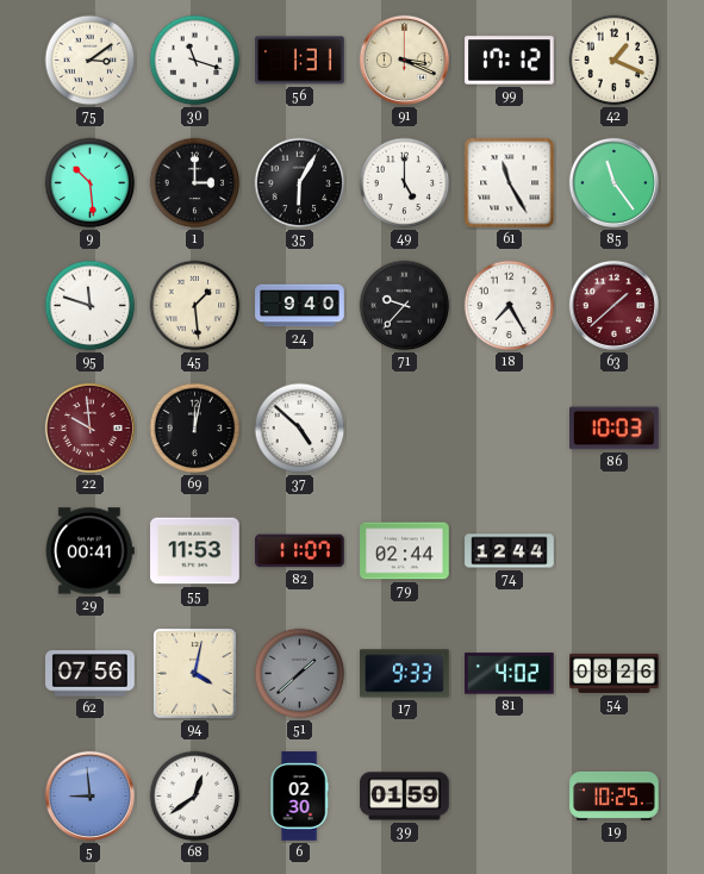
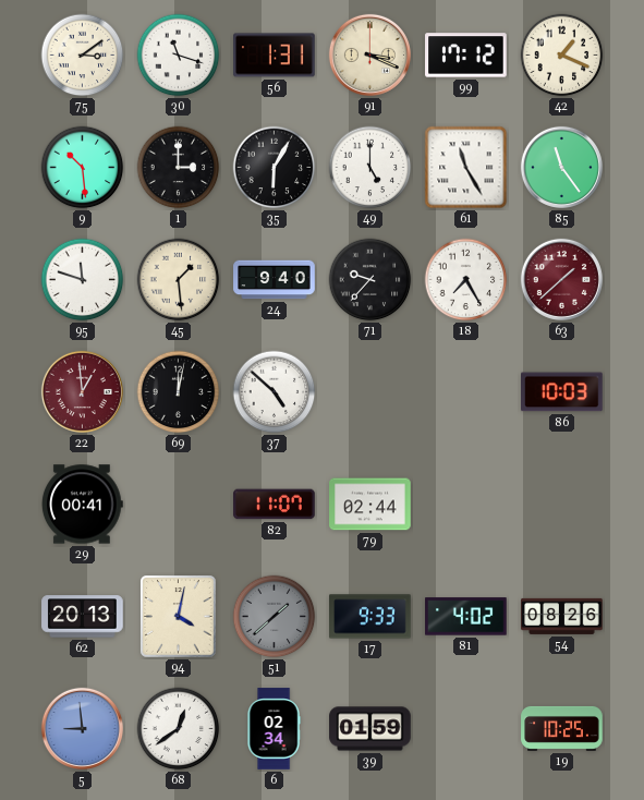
22: 9:59 -> 12:59 (82, 391)
55: 11:53 -> none (195, 551)
74: 12:44 -> none (510, 551)
62: 07:56 -> 20:13 (83, 617)
6: 02:30 -> 02:34 (274, 729)
